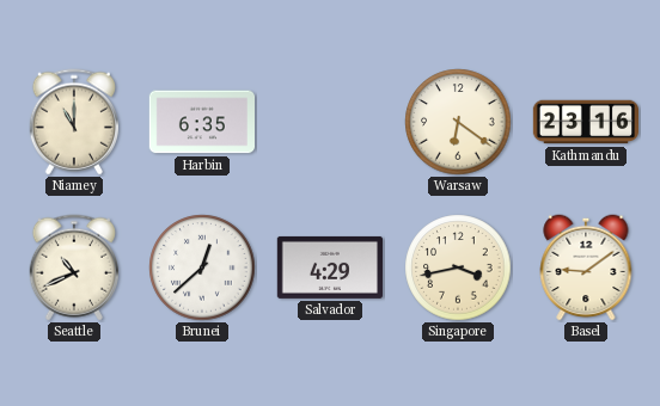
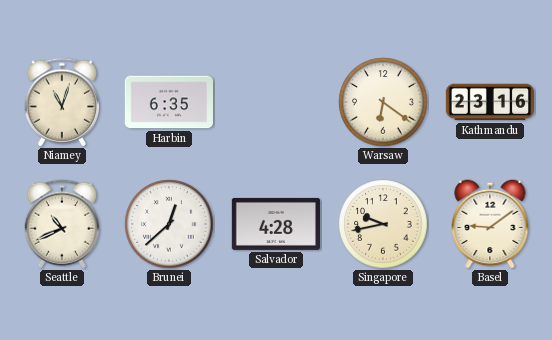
Niamey: 11:00 -> 11:03 (61, 102)
Salvador: 4:29 -> 4:28 (275, 224)
Singapore: 3:43 -> 9:43 (383, 224)
